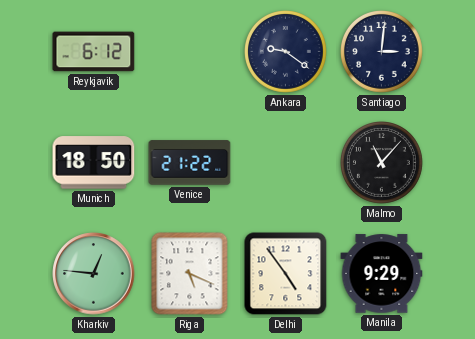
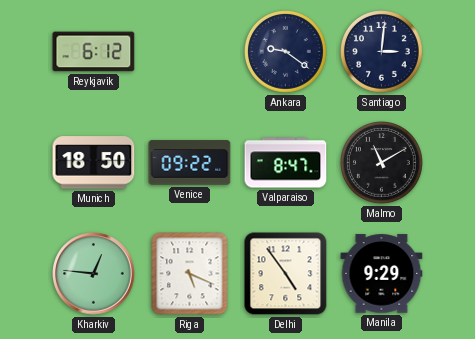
Venice: 21:22 -> 09:22 (190, 163)
Valparaiso: none -> 8:47 (286, 163)
Malmo: 11:07 -> 11:10 (382, 163)
